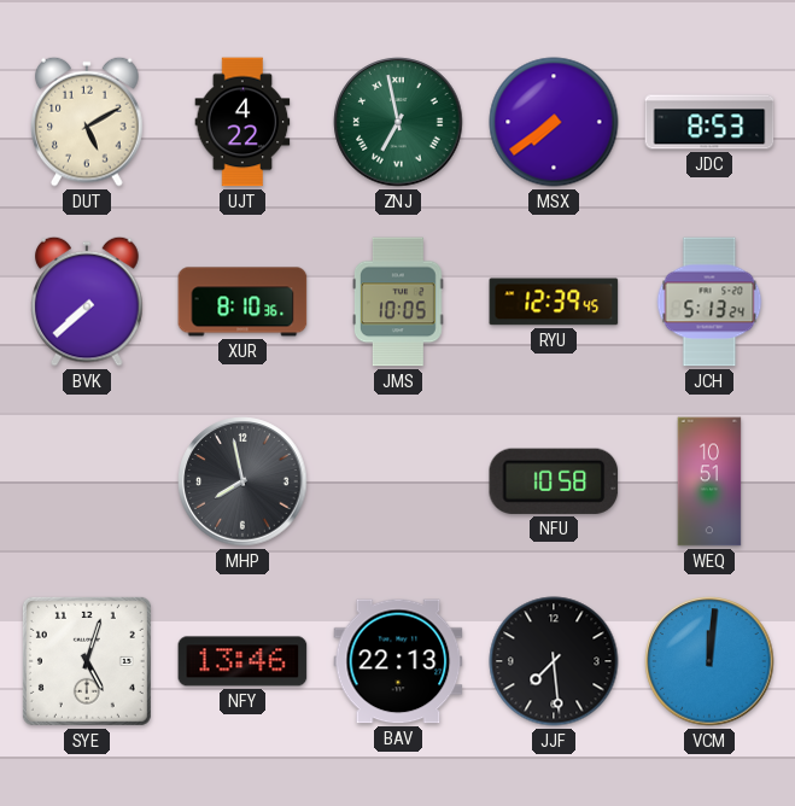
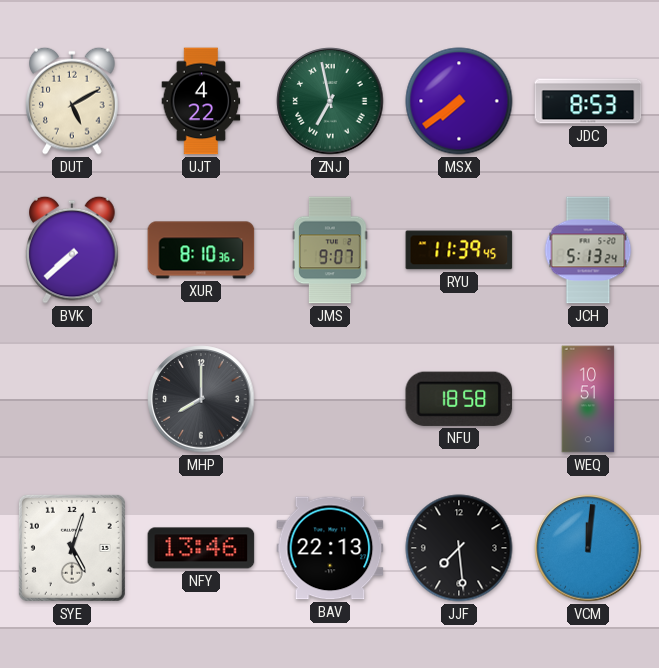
JMS: 10:05 -> 9:07 (331, 250)
RYU: 12:39 -> 11:39 (459, 250)
MHP: 7:58 -> 8:00 (201, 399)
NFU: 10:58 -> 18:58 (459, 399)
